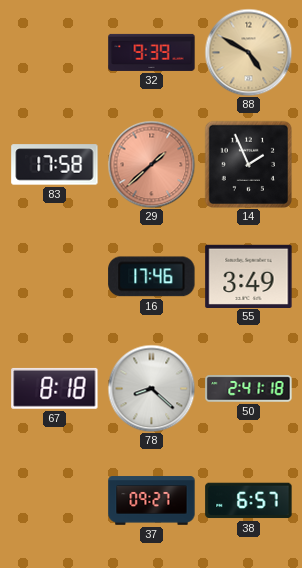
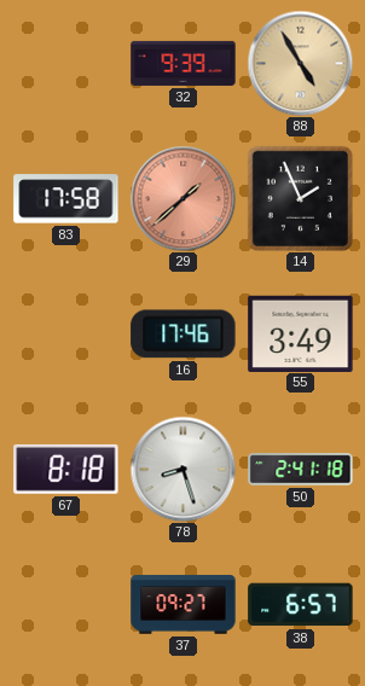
88: 4:50 -> 4:55 (300, 63)
78: 8:22 -> 8:27 (182, 469)
